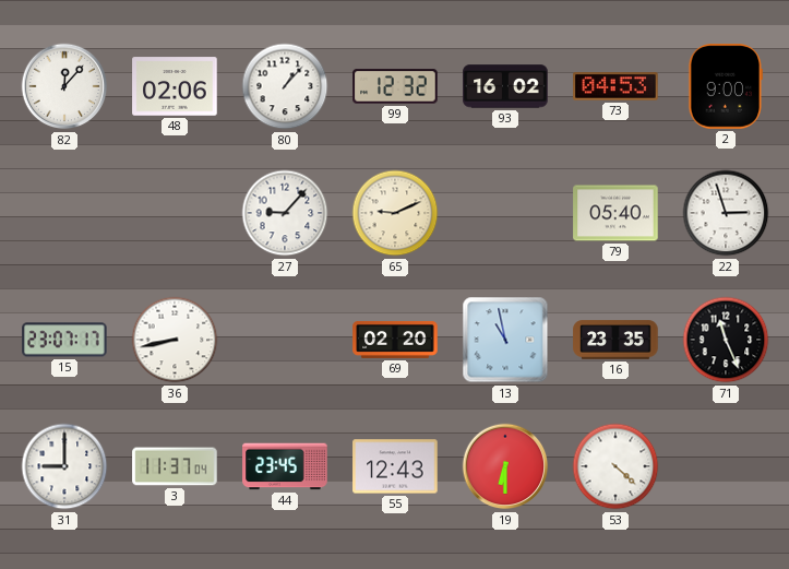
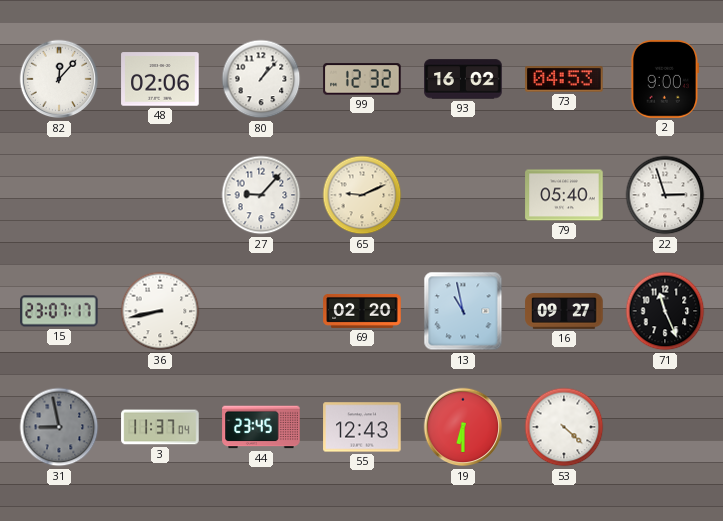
16: 23:35 -> 09:27 (564, 311)
31: 9:00 -> 8:58 (59, 427)
31 dial: white -> grey (59, 427)
